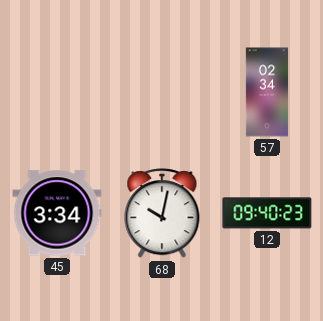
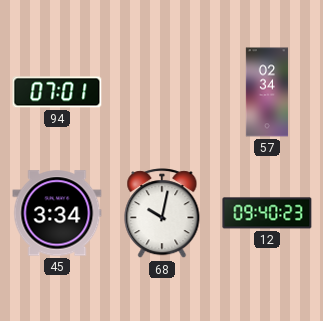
94: none -> 07:01 (57, 92)
